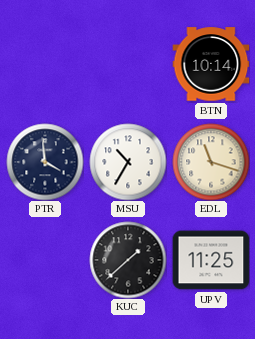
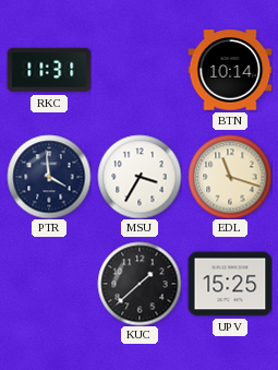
RKC: none -> 11:31 (49, 70)
MSU: 10:35 -> 3:35 (140, 177)
UPV: 11:25 -> 15:25 (230, 284)
